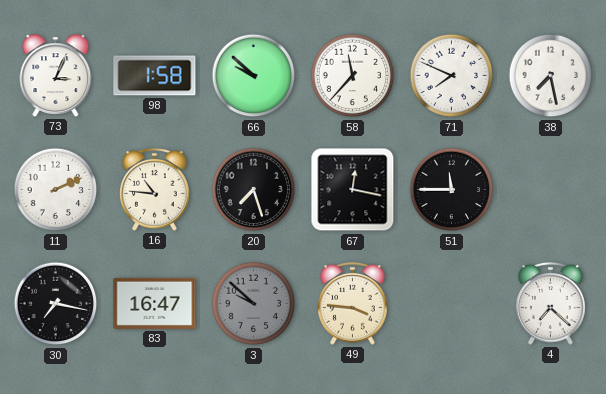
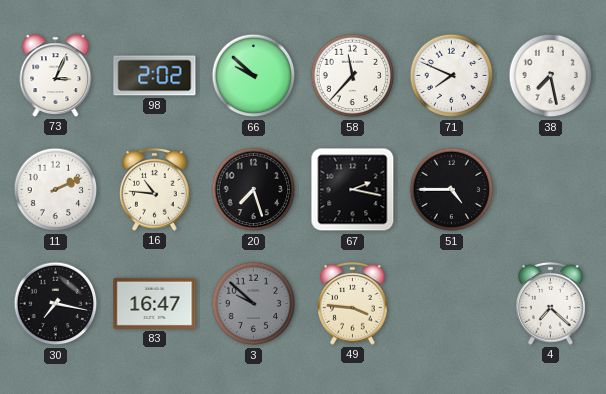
98: 1:58 -> 2:02 (155, 76)
67: 12:17 -> 2:17 (353, 190)
51: 11:45 -> 4:45 (452, 190)
